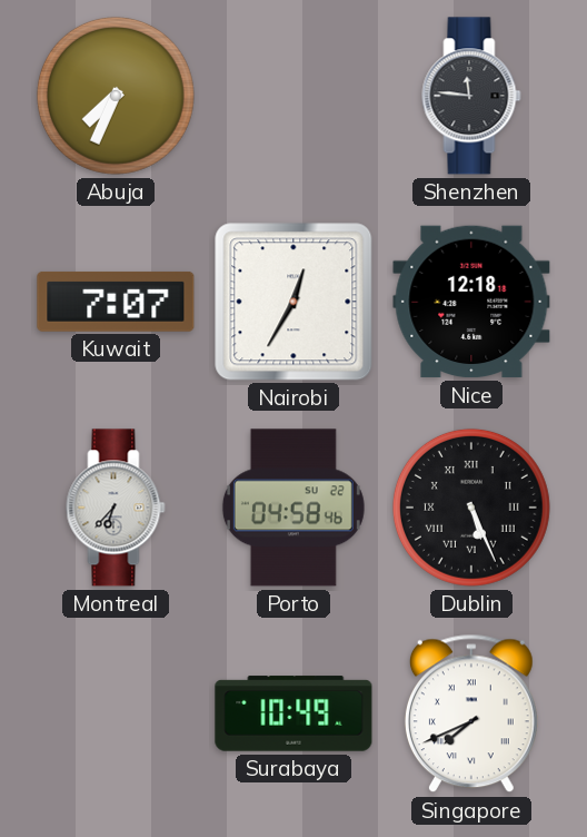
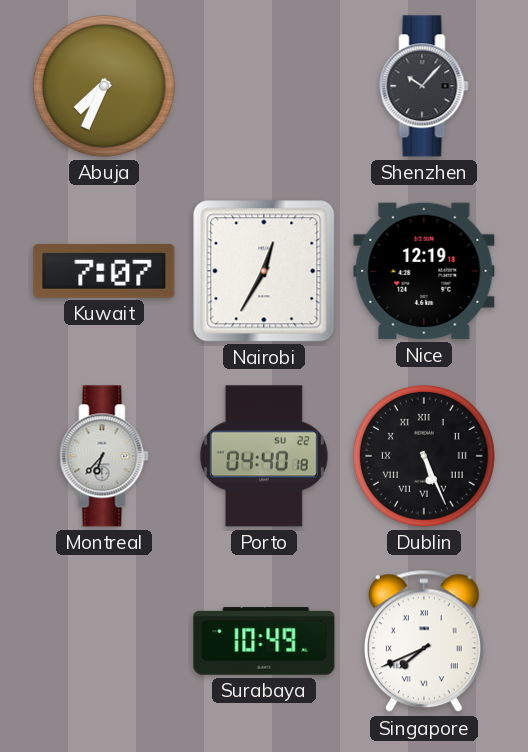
Shenzhen: 11:46 -> 10:07 (424, 86)
Nice: 12:18 -> 12:19 (424, 271)
Porto: 04:58 -> 04:40 (264, 456)
